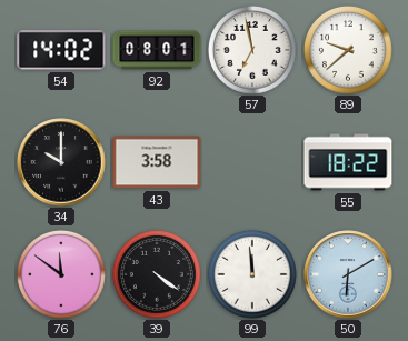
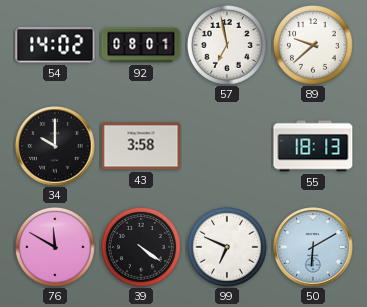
55: 18:22 -> 18:13 (313, 146)
76: 11:51 -> 11:50 (55, 247)
99: 11:59 -> 6:49 (227, 247)
